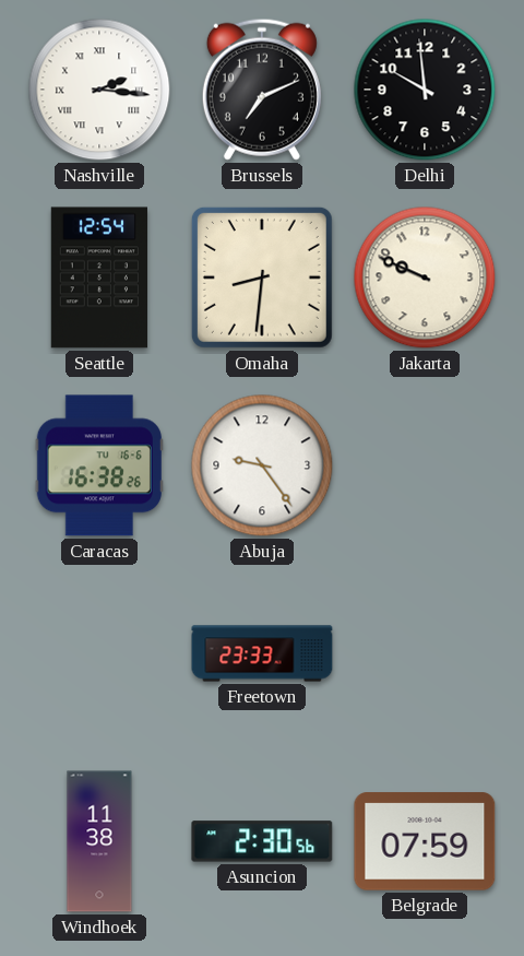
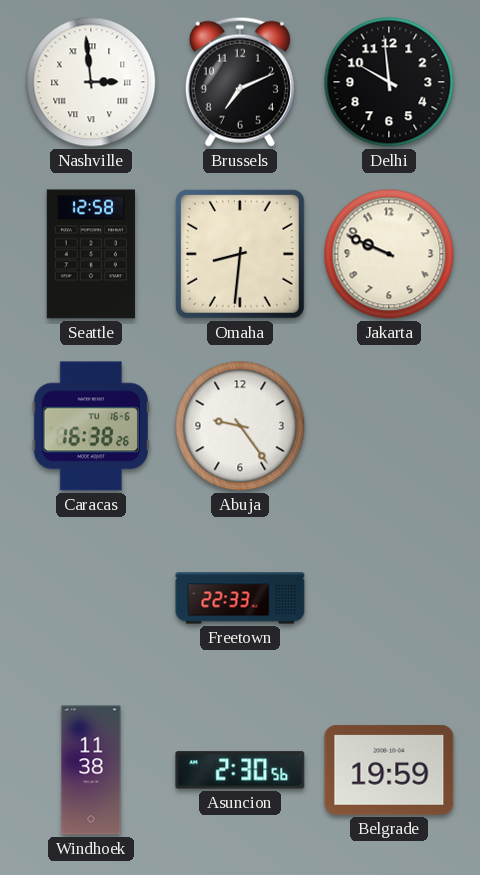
Nashville: 2:16 -> 2:59 (91, 82)
Seattle: 12:54 -> 12:58 (91, 254)
Freetown: 23:33 -> 22:33 (240, 598)
Belgrade: 07:59 -> 19:59 (389, 770)
